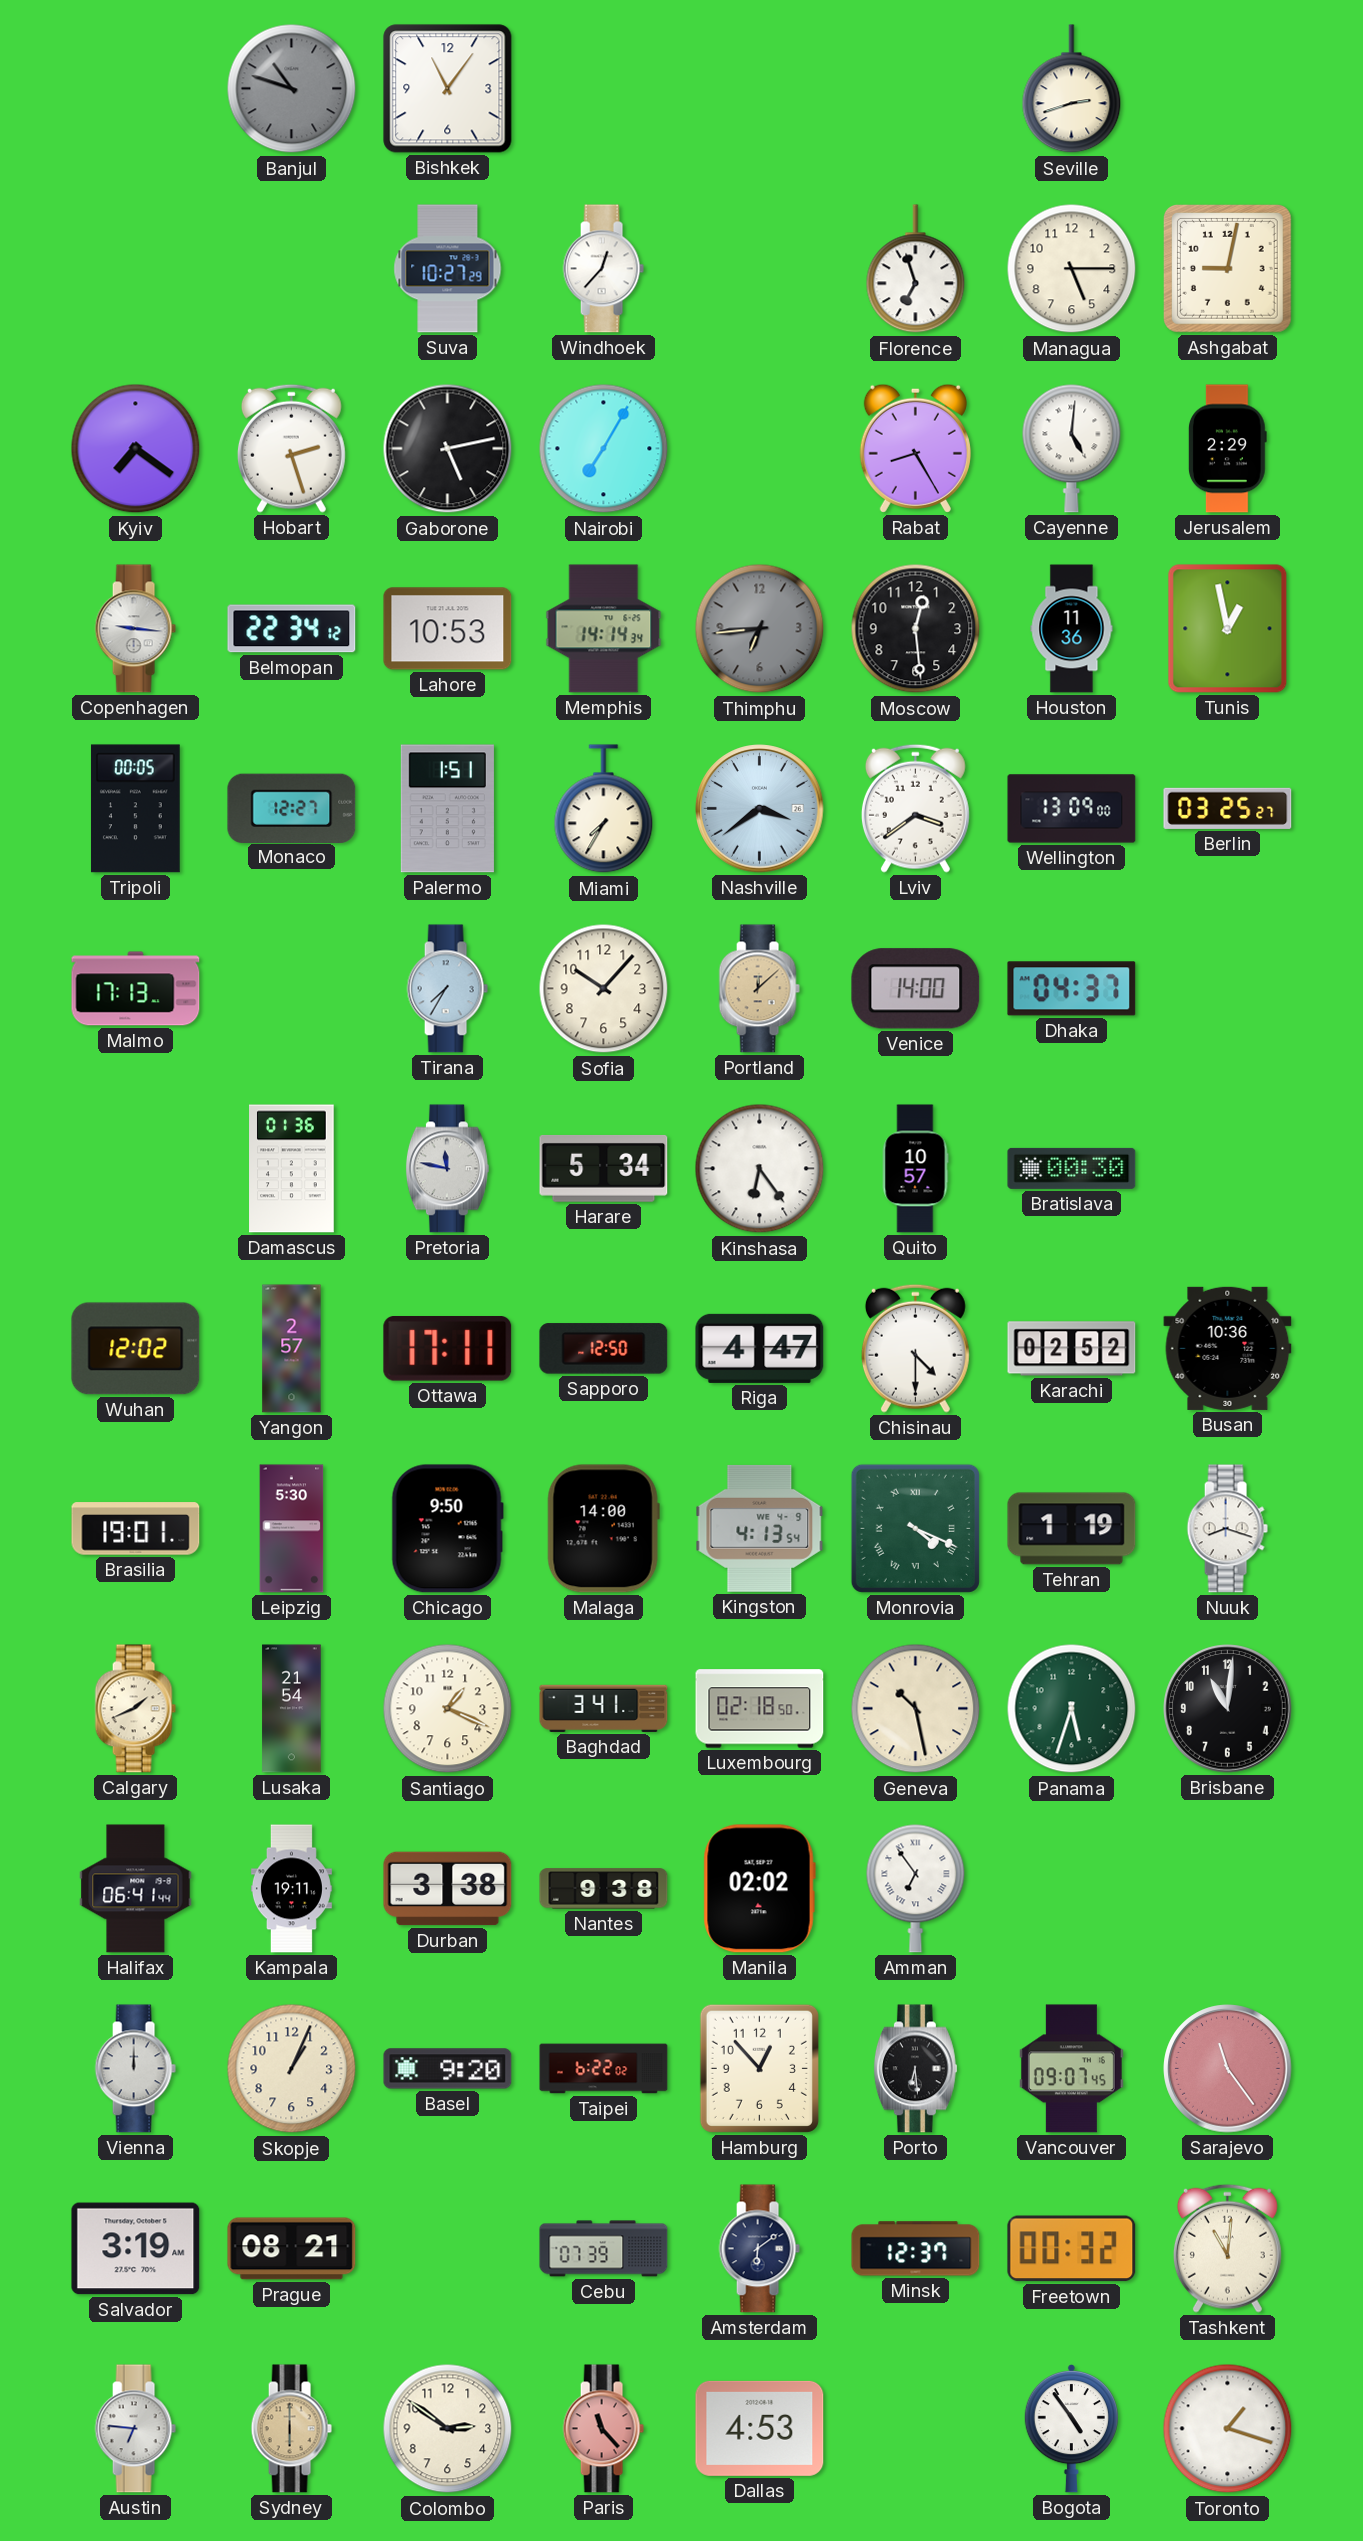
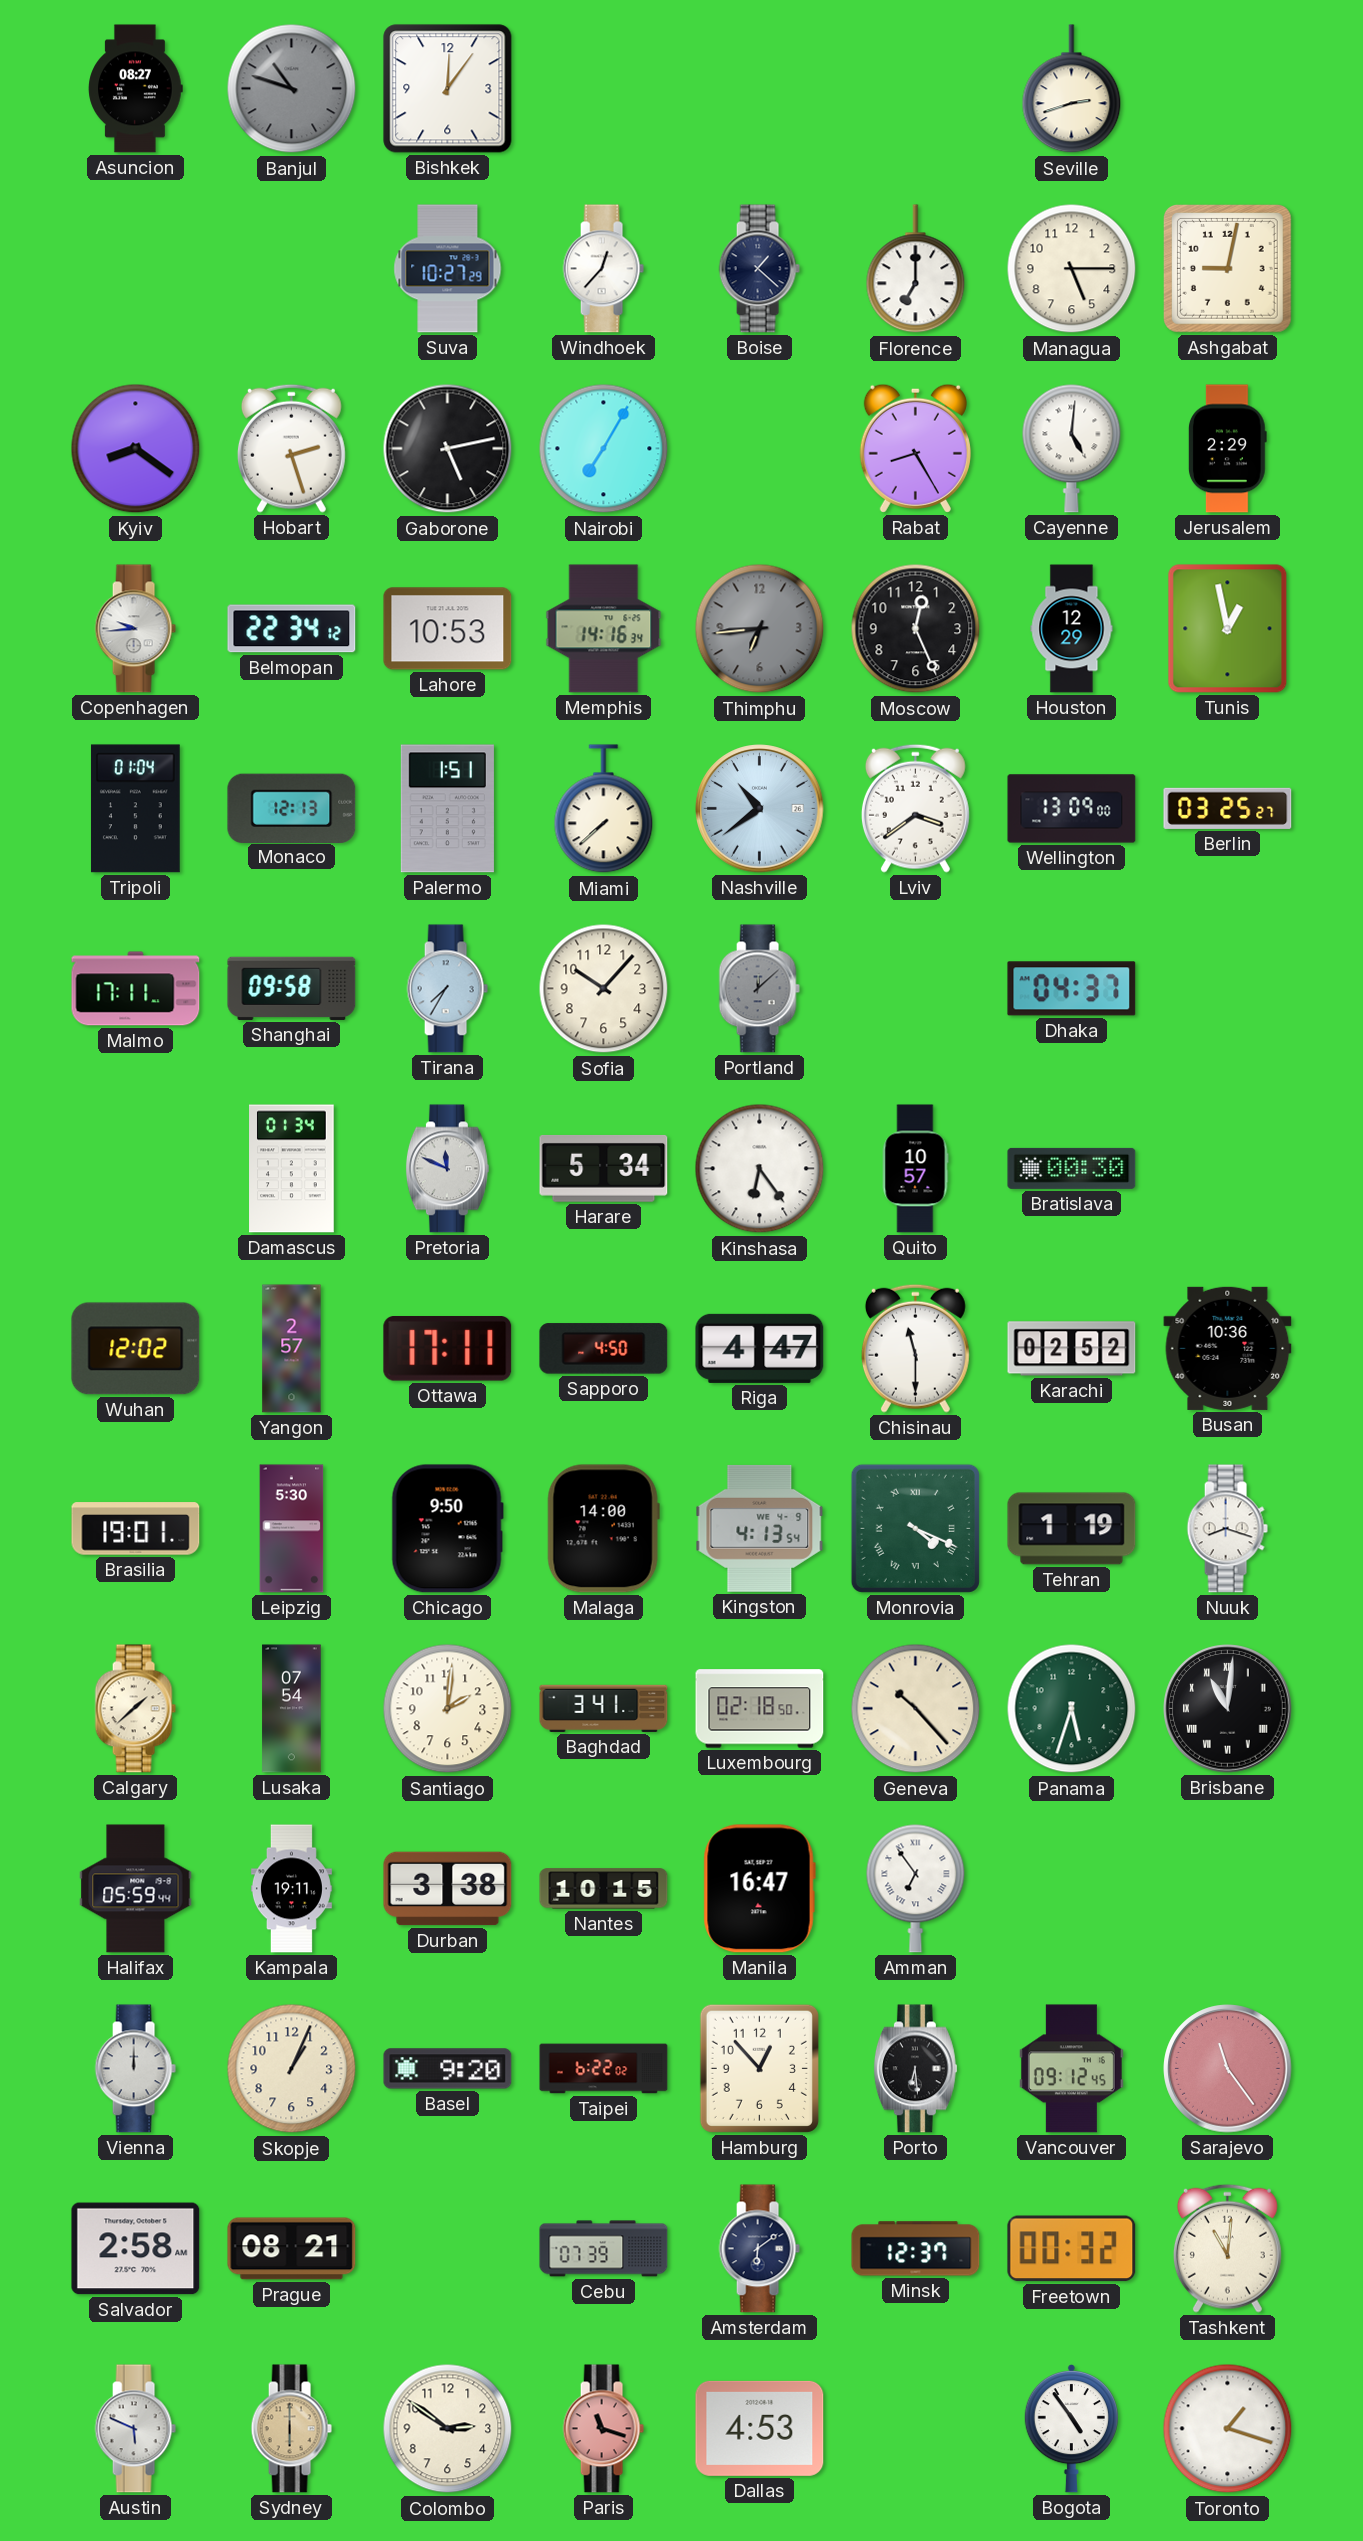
Asuncion: none -> 08:27 (136, 89)
Bishkek: 11:06 -> 12:06 (448, 89)
Boise: none -> 1:22 (759, 269)
Florence: 6:57 -> 7:00 (916, 269)
Kyiv: 7:21 -> 8:21 (136, 449)
Copenhagen: 9:16 -> 9:44 (135, 629)
Memphis: 14:14 -> 14:16 (604, 629)
Moscow: 12:29 -> 12:26 (916, 629)
Houston: 11:36 -> 12:29 (1072, 629)
Tripoli: 00:05 -> 01:04 (135, 809)
Monaco: 12:27 -> 12:13 (292, 808)
Miami: 7:35 -> 7:38 (604, 809)
Nashville: 3:39 -> 10:39 (760, 809)
Malmo: 17:13 -> 17:11 (136, 989)
Shanghai: none -> 09:58 (292, 988)
Portland dial: champagne -> grey (759, 989)
Venice: 14:00 -> none (916, 989)
Damascus: 01:36 -> 01:34 (292, 1169)
Pretoria: 11:47 -> 11:49 (447, 1169)
Sapporo: 12:50 -> 4:50 (604, 1349)
Chisinau: 4:30 -> 11:30 (915, 1348)
Calgary: 1:41 -> 1:38 (135, 1709)
Lusaka: 21:54 -> 07:54 (292, 1709)
Santiago: 1:19 -> 2:01 (448, 1709)
Geneva: 10:28 -> 10:23 (916, 1709)
Brisbane numerals: Arabic -> Roman (1228, 1709)
Halifax: 06:41 -> 05:59 (136, 1889)
Nantes: 9:38 -> 10:15 (604, 1889)
Manila: 02:02 -> 16:47 (759, 1889)
Vancouver: 09:07 -> 09:12 (1071, 2069)
Salvador: 3:19 -> 2:58 (136, 2249)
Austin: 6:46 -> 5:49 (135, 2429)
Paris: 11:23 -> 11:18 (603, 2429)
